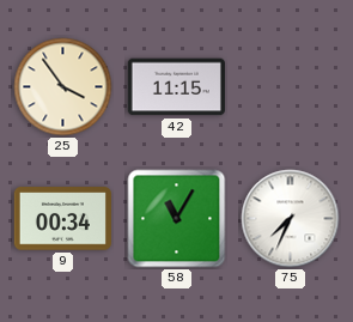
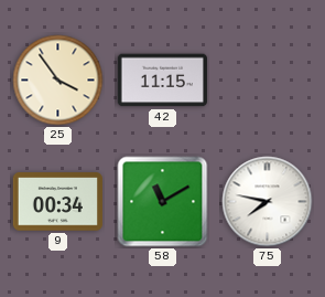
58: 11:05 -> 11:10 (163, 202)
75: 7:34 -> 7:47 (268, 202)
